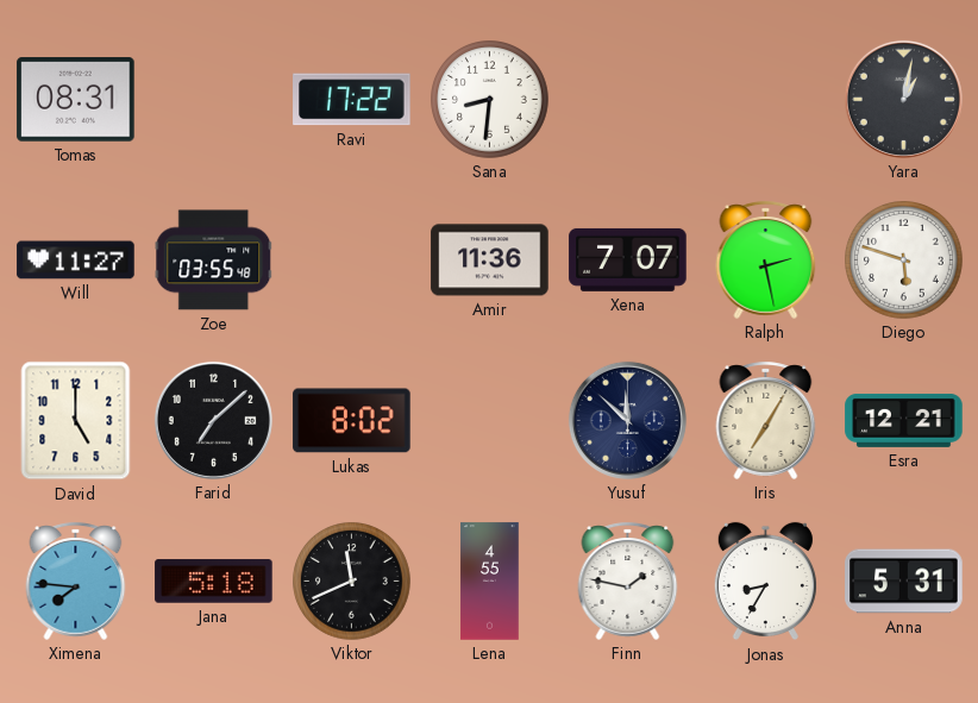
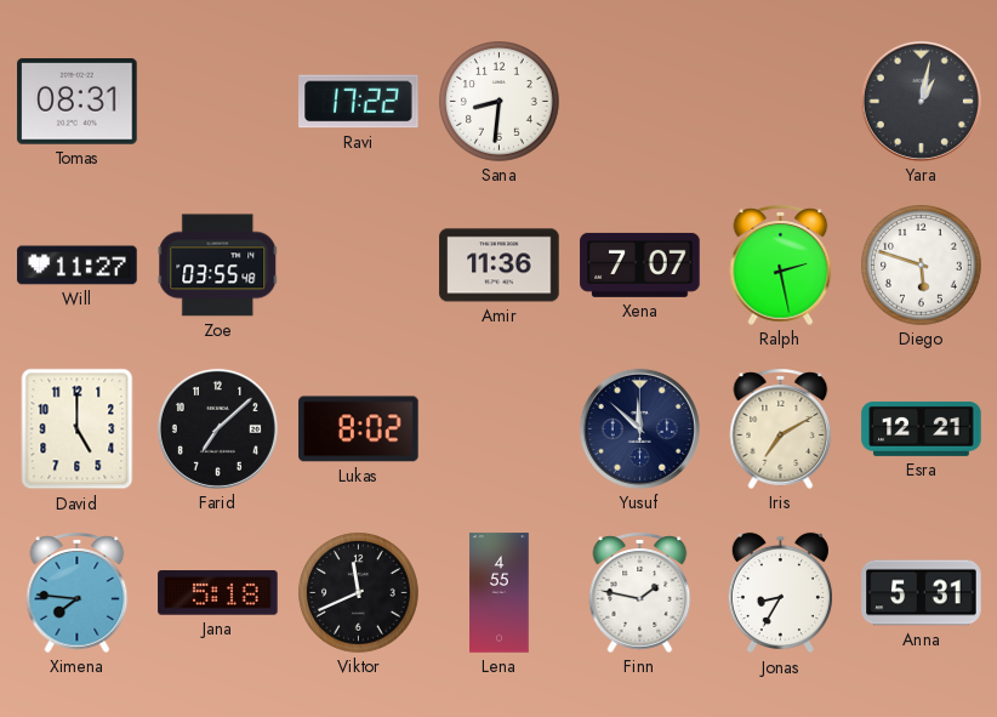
Iris: 7:05 -> 7:10 (781, 428)
